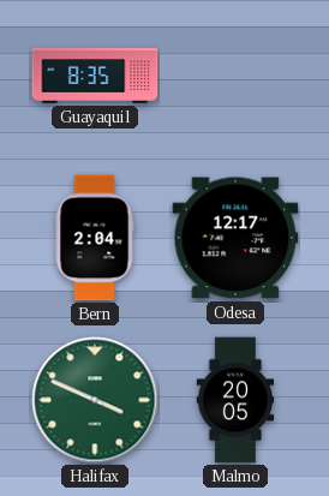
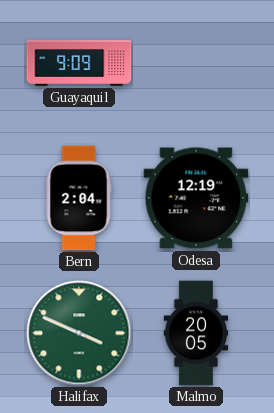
Guayaquil: 8:35 -> 9:09 (79, 64)
Odesa: 12:17 -> 12:19 (196, 198)
